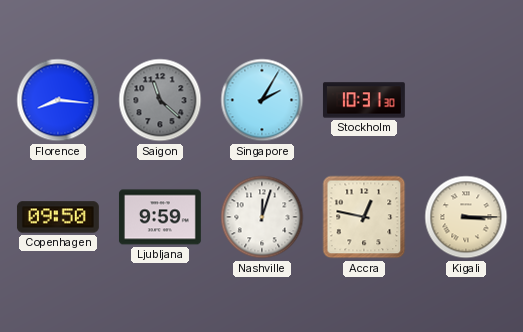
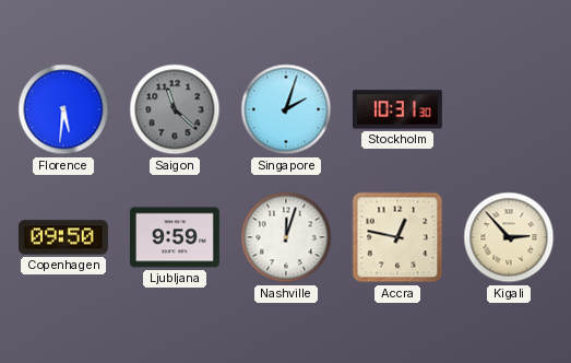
Florence: 8:16 -> 5:31 (63, 109)
Singapore: 2:05 -> 2:03 (286, 109)
Kigali: 3:15 -> 2:53 (509, 237)
